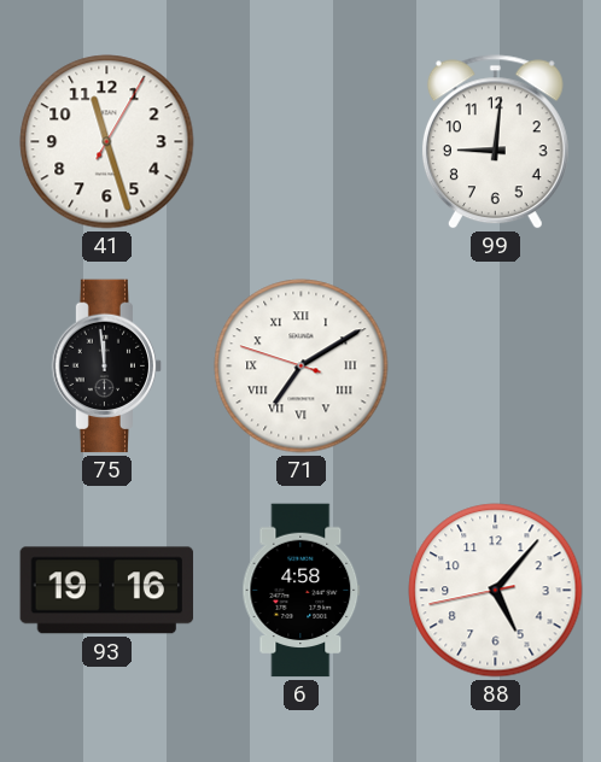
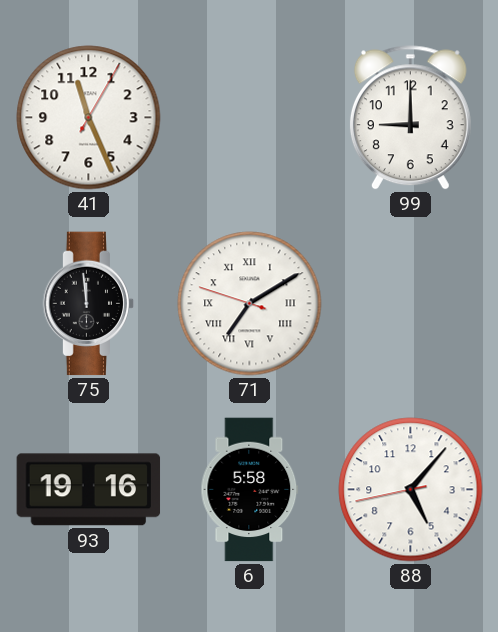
41: 11:27 -> 11:26 (89, 118)
99: 9:01 -> 9:00 (410, 118)
6: 4:58 -> 5:58 (250, 490)
